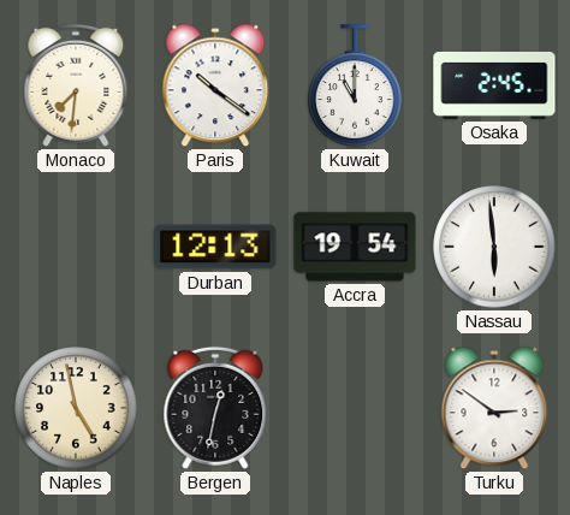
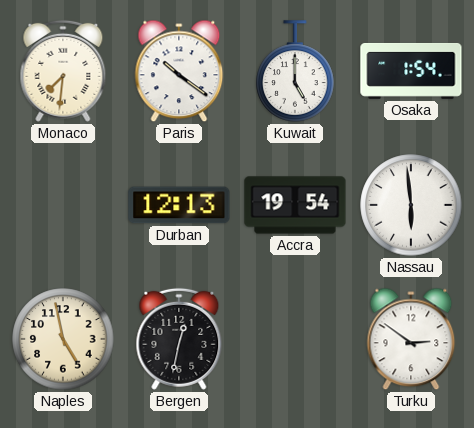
Kuwait: 11:00 -> 5:00 (295, 71)
Osaka: 2:45 -> 1:54 (411, 71)
